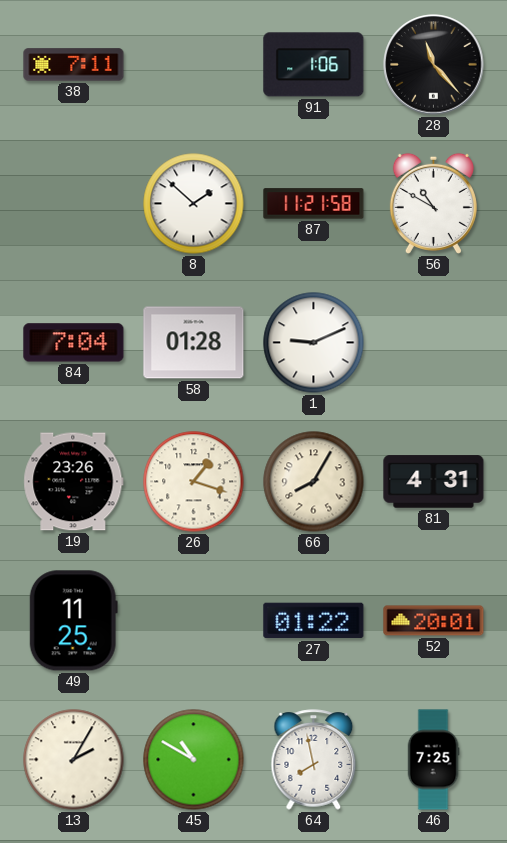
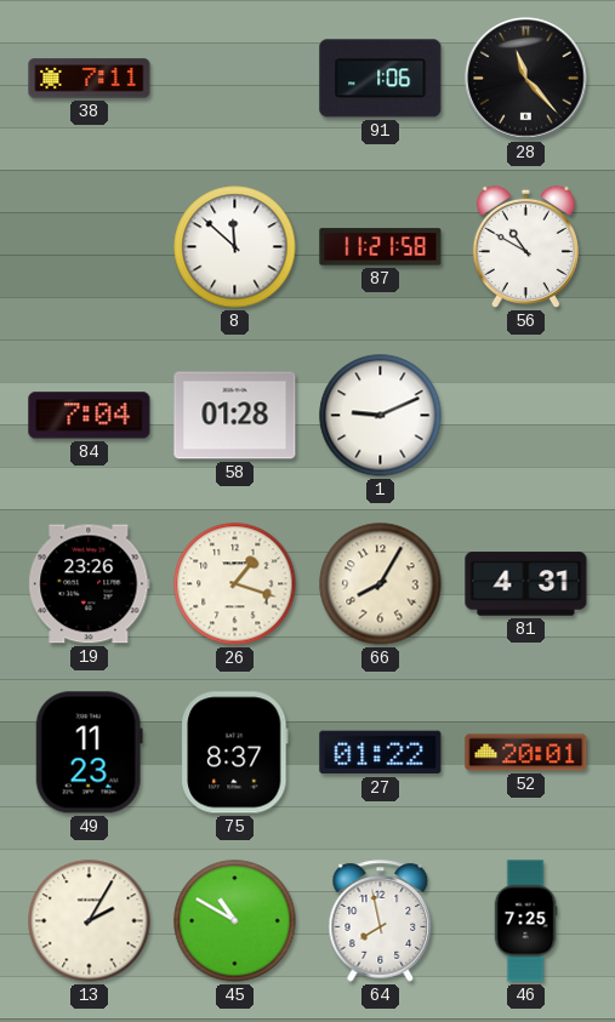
8: 1:52 -> 11:52 (235, 247)
49: 11:25 -> 11:23 (89, 753)
75: none -> 8:37 (235, 753)
